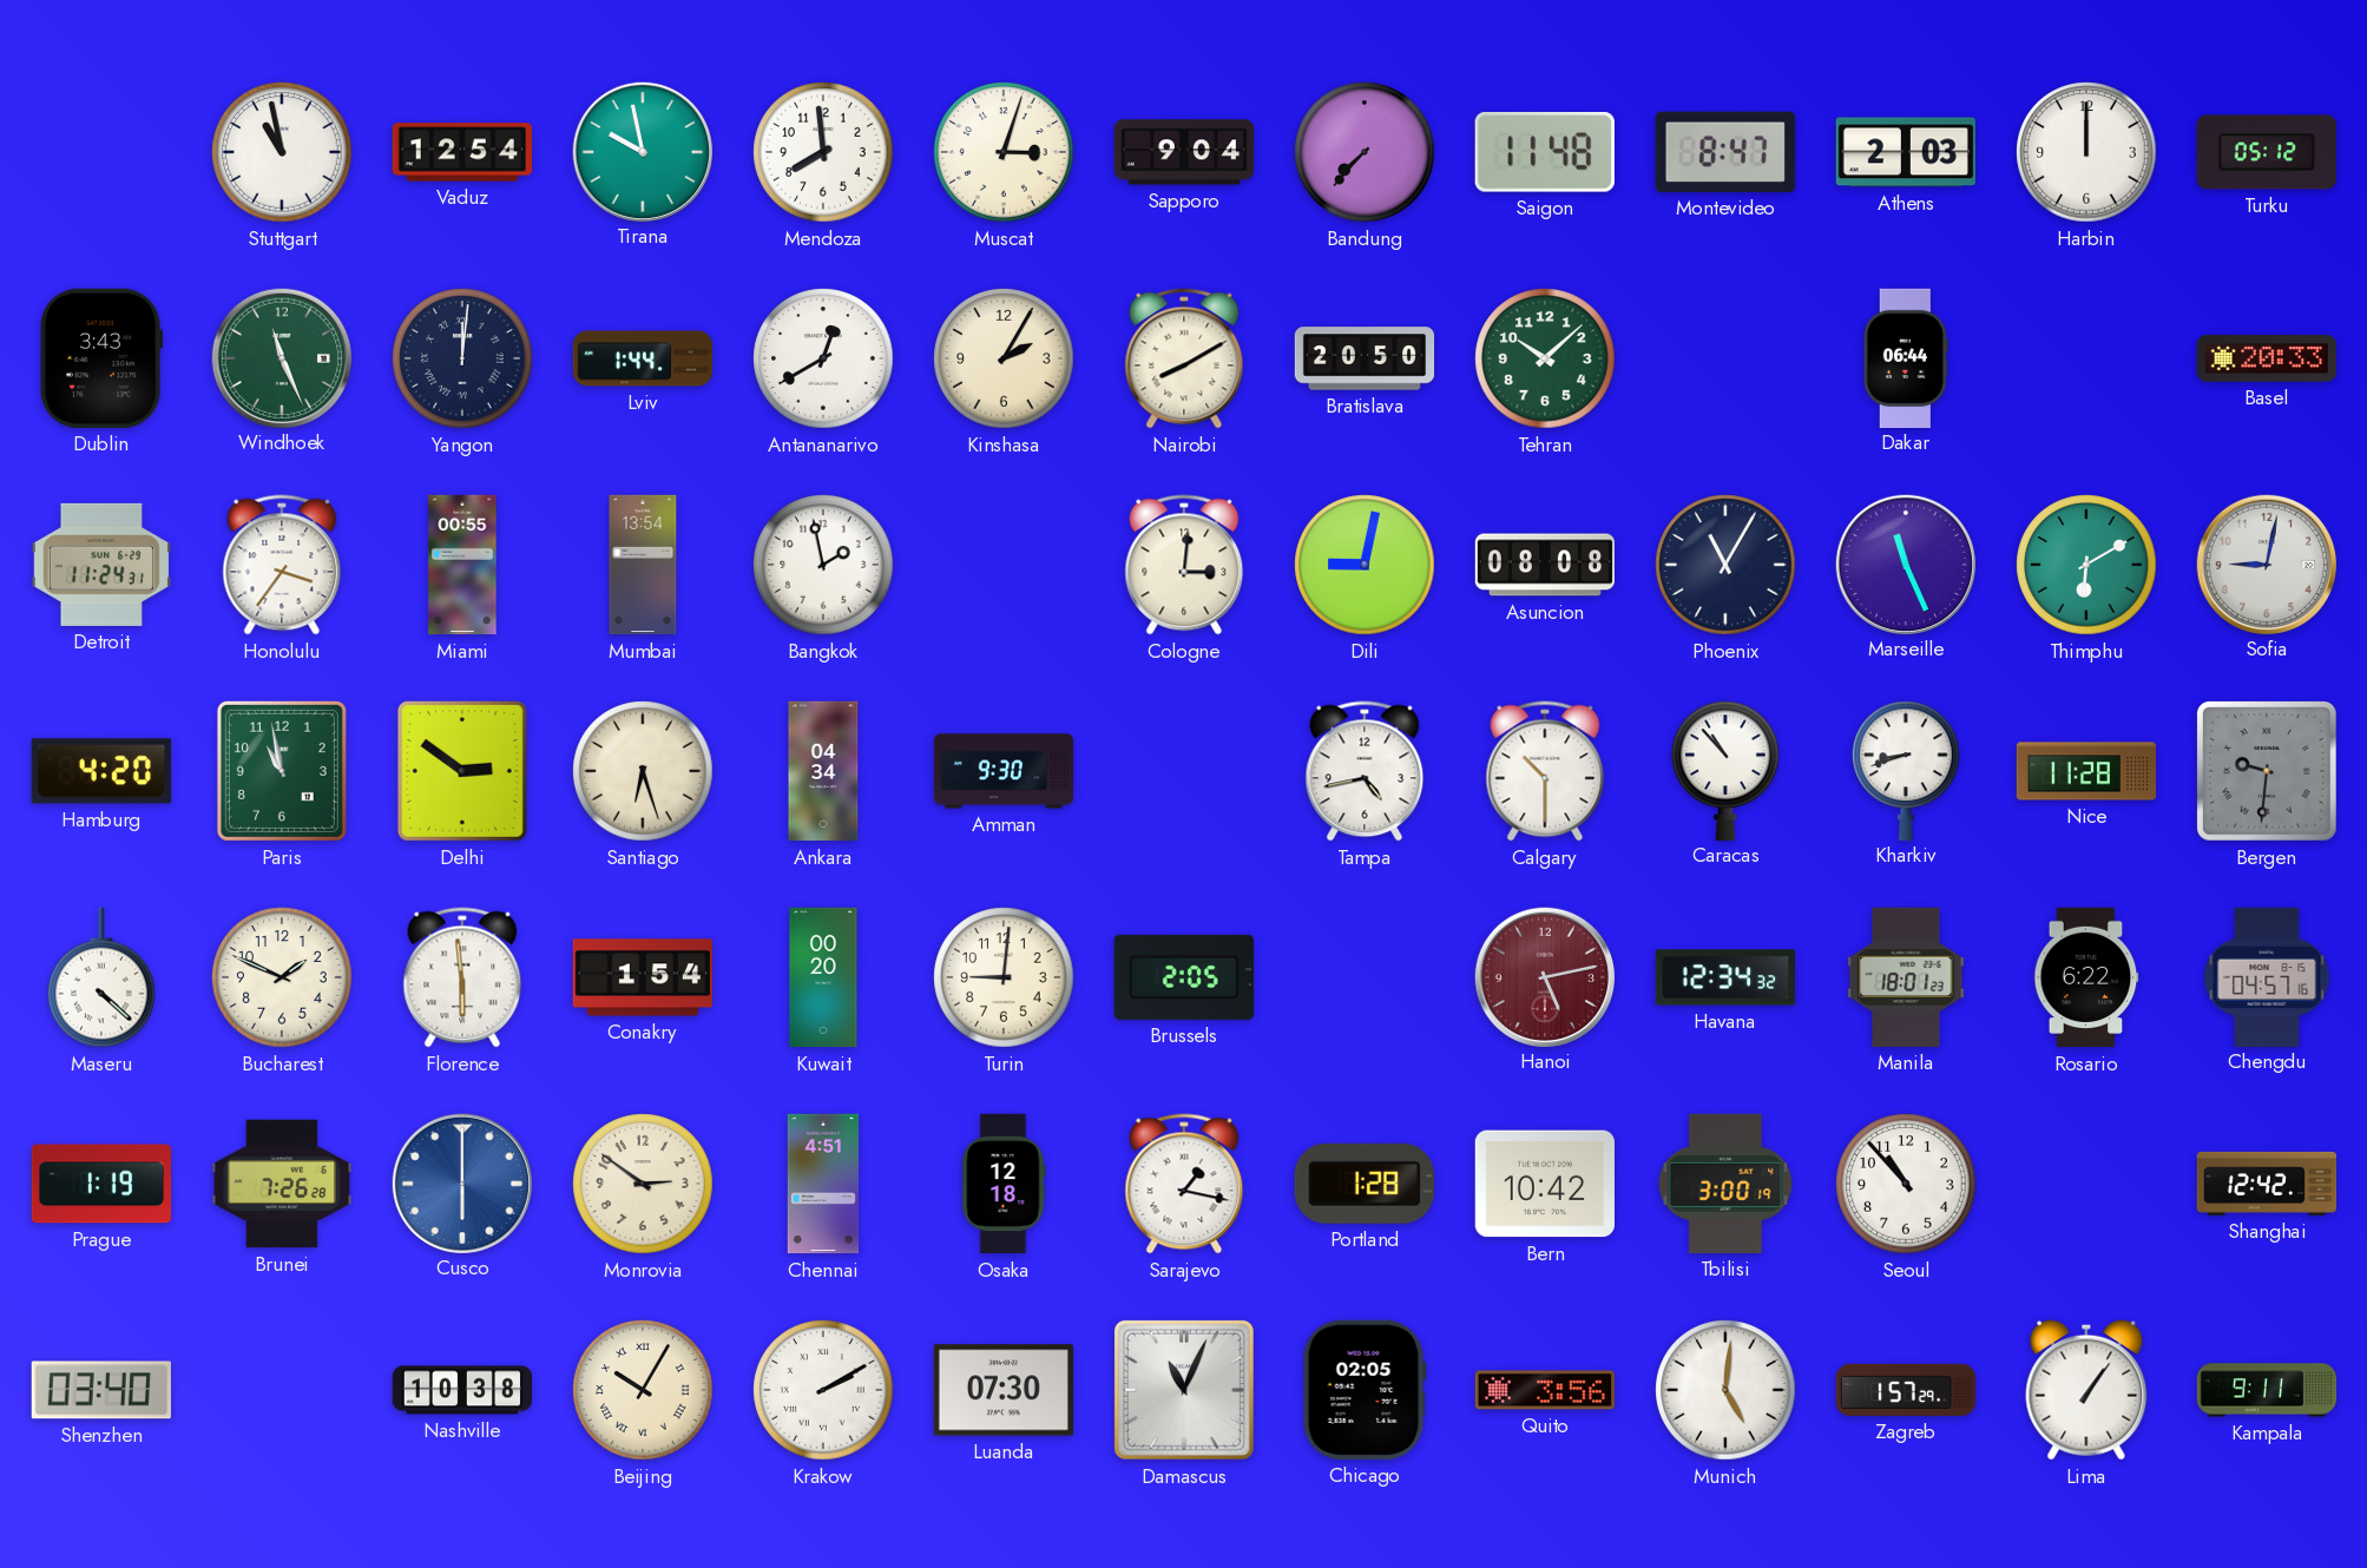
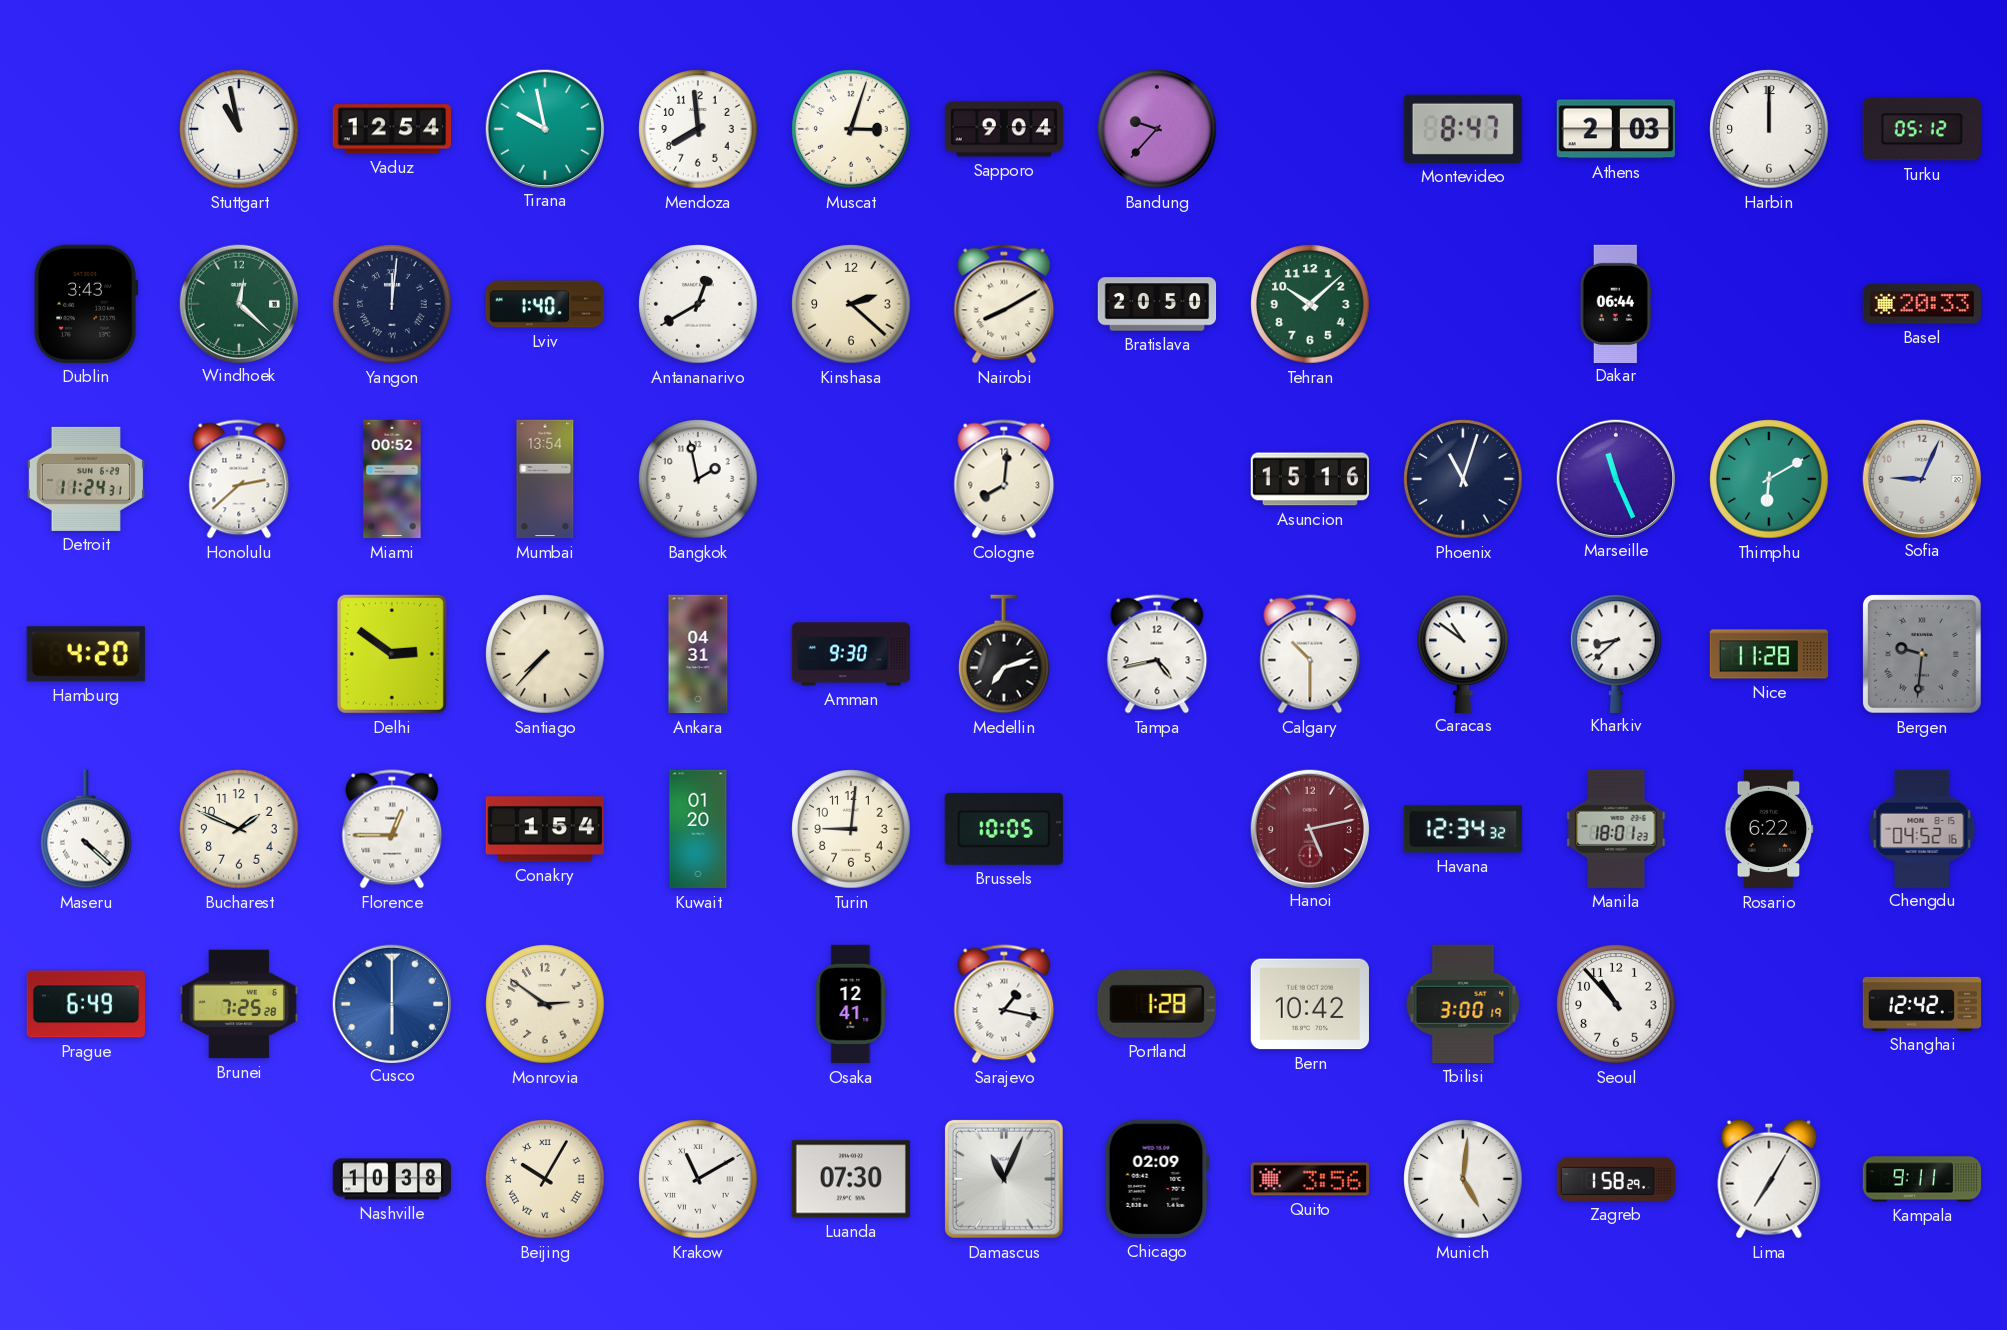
Bandung: 7:37 -> 9:37 (1157, 129)
Saigon: 11:48 -> none (1545, 152)
Windhoek: 11:26 -> 12:22 (238, 303)
Lviv: 1:44 -> 1:40 (545, 304)
Kinshasa: 2:05 -> 2:22 (851, 304)
Honolulu: 3:36 -> 2:38 (239, 479)
Miami: 00:55 -> 00:52 (392, 479)
Cologne: 3:01 -> 8:01 (1004, 479)
Dili: 9:02 -> none (1365, 565)
Asuncion: 08:08 -> 15:16 (1309, 479)
Phoenix: 11:05 -> 11:03 (1463, 479)
Sofia: 9:02 -> 9:04 (1921, 478)
Paris: 10:58 -> none (282, 771)
Santiago: 6:27 -> 7:37 (545, 654)
Ankara: 04:34 -> 04:31 (698, 654)
Medellin: none -> 7:12 (1004, 654)
Caracas: 10:53 -> 10:51 (1463, 653)
Kharkiv: 8:42 -> 8:38 (1616, 653)
Florence: 5:59 -> 12:45 (392, 829)
Kuwait: 00:20 -> 01:20 (698, 829)
Brussels: 2:05 -> 10:05 (1004, 829)
Chengdu: 04:57 -> 04:52 (1922, 828)
Prague: 1:19 -> 6:49 (85, 1004)
Brunei: 7:26 -> 7:25 (238, 1004)
Chennai: 4:51 -> none (823, 1184)
Osaka: 12:18 -> 12:41 (851, 1004)
Shenzhen: 03:40 -> none (101, 1390)
Krakow: 2:10 -> 11:10 (698, 1179)
Chicago: 02:05 -> 02:09 (1157, 1179)
Zagreb: 1:57 -> 1:58 (1615, 1179)
Lima: 1:06 -> 7:05 (1769, 1179)
